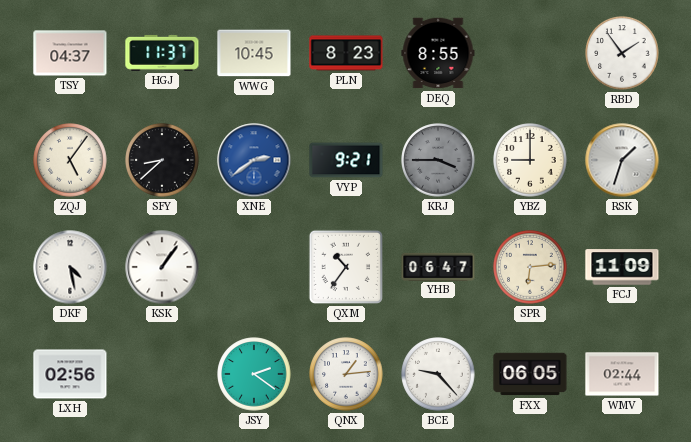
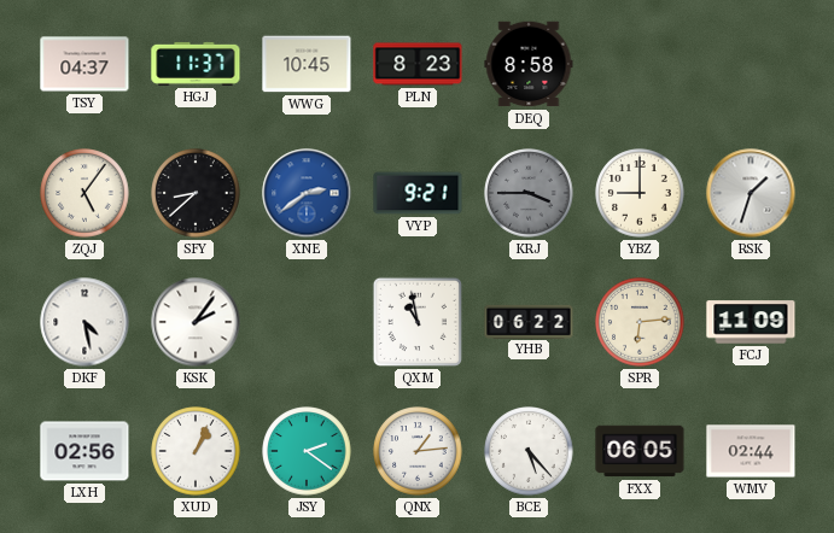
DEQ: 8:55 -> 8:58 (529, 64)
RBD: 1:54 -> none (622, 53)
KSK: 1:06 -> 2:06 (196, 322)
QXM: 10:36 -> 10:58 (418, 322)
YHB: 06:47 -> 06:22 (529, 321)
XUD: none -> 1:04 (196, 451)
BCE: 9:23 -> 5:23 (529, 451)
